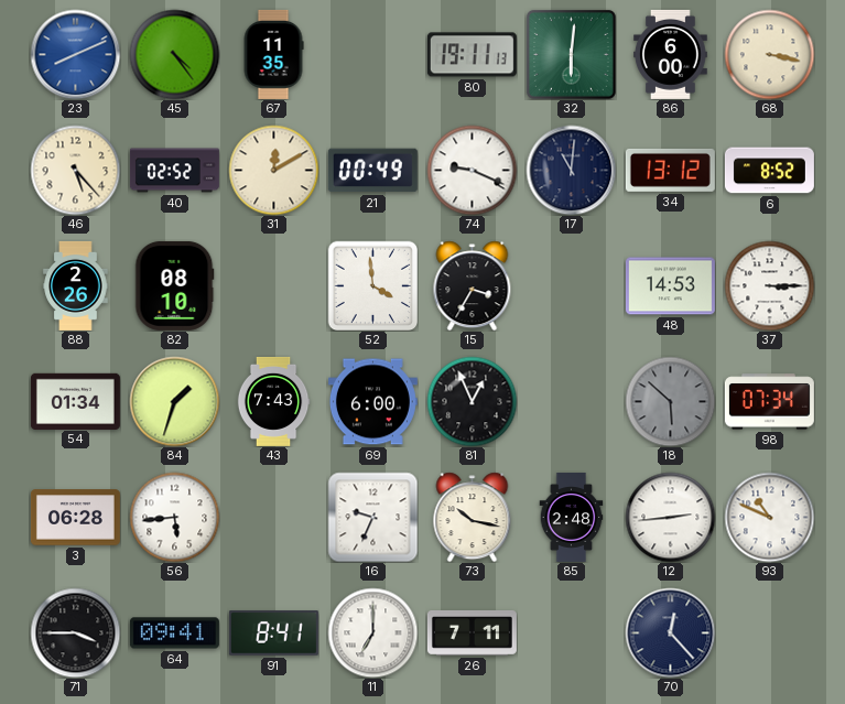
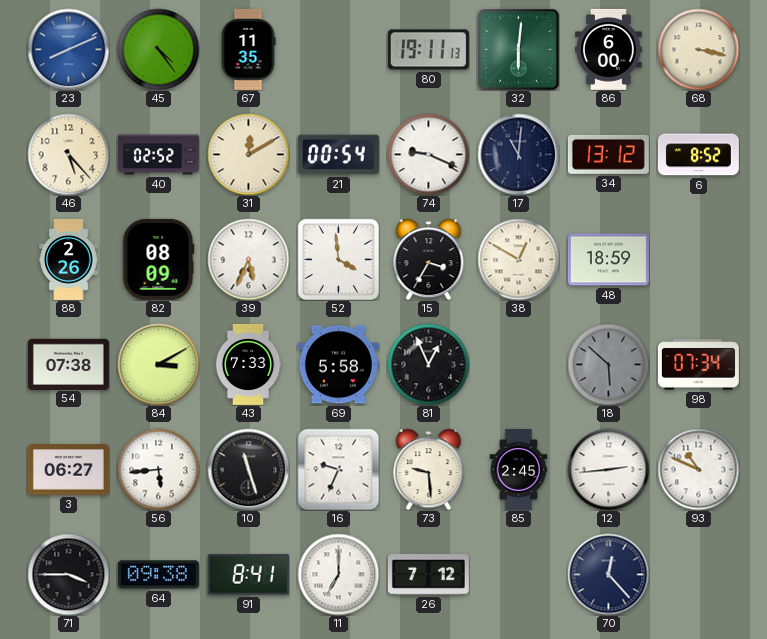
21: 00:49 -> 00:54 (338, 155)
82: 08:10 -> 08:09 (159, 259)
39: none -> 5:34 (248, 259)
38: none -> 12:50 (518, 259)
48: 14:53 -> 18:59 (608, 260)
37: 3:15 -> none (769, 285)
54: 01:34 -> 07:38 (68, 364)
84: 1:33 -> 3:10 (158, 364)
43: 7:43 -> 7:33 (248, 364)
69: 6:00 -> 5:58 (338, 365)
3: 06:28 -> 06:27 (68, 470)
10: none -> 11:27 (248, 469)
73: 10:17 -> 9:29 (429, 469)
85: 2:48 -> 2:45 (519, 469)
64: 09:41 -> 09:38 (158, 575)
26: 7:11 -> 7:12 (428, 574)
